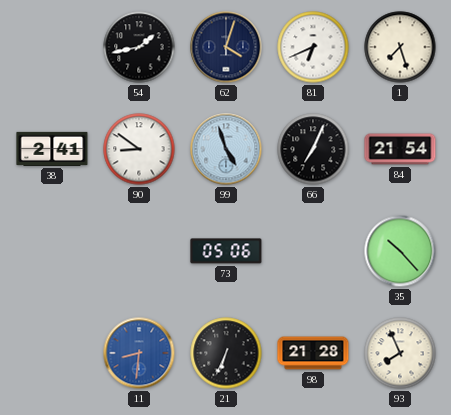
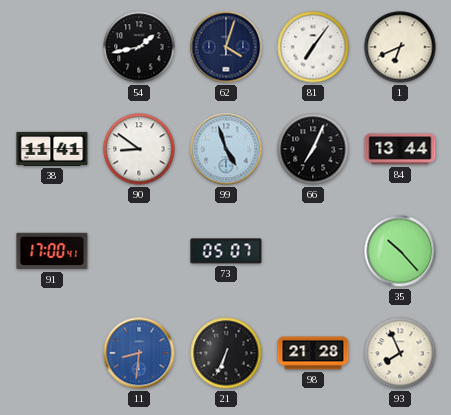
81: 6:41 -> 7:06 (313, 47)
1: 7:27 -> 6:41 (400, 47)
38: 2:41 -> 11:41 (52, 149)
84: 21:54 -> 13:44 (400, 149)
91: none -> 17:00 (52, 251)
73: 05:06 -> 05:07 (226, 251)
